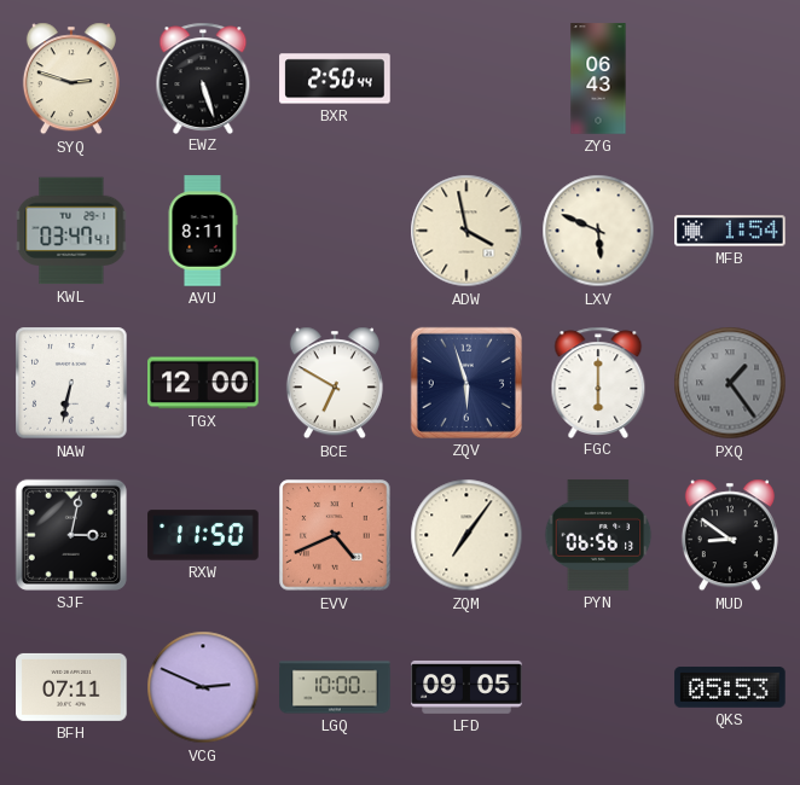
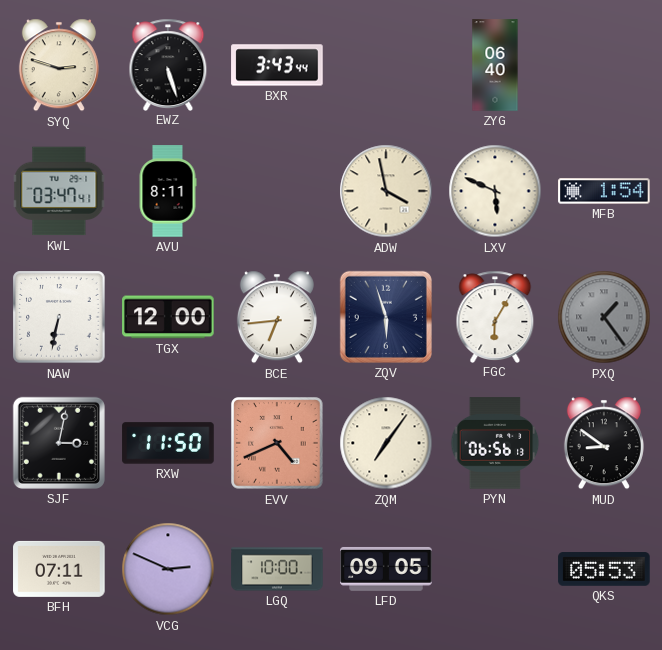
BXR: 2:50 -> 3:43 (277, 65)
ZYG: 06:43 -> 06:40 (495, 65)
BCE: 6:50 -> 6:44 (277, 317)
FGC: 6:00 -> 6:05 (495, 316)
